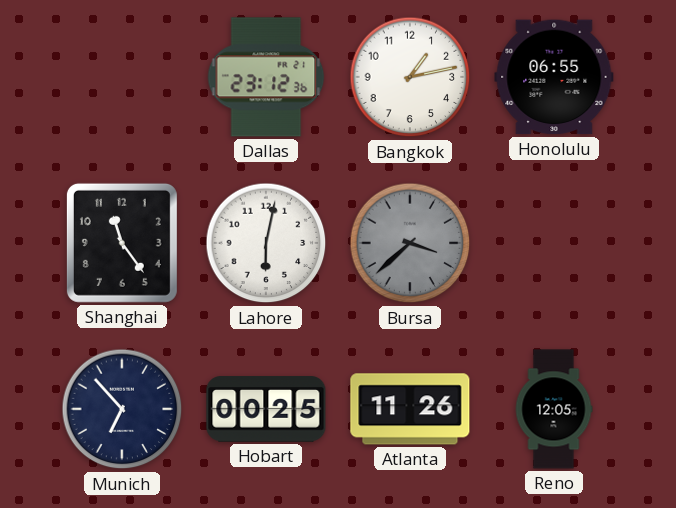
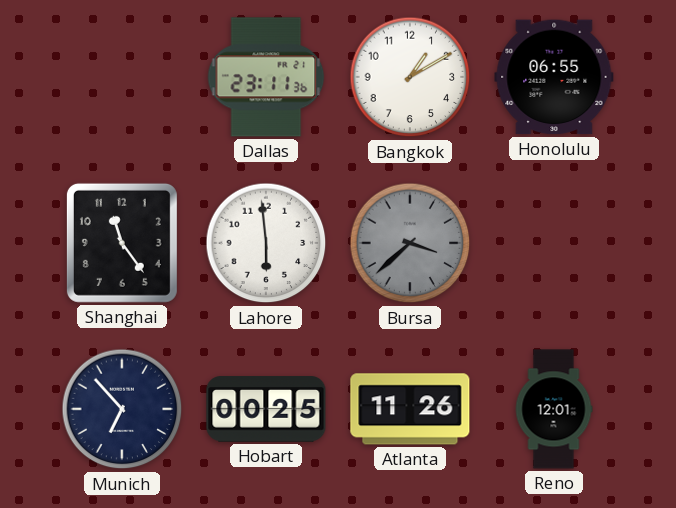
Dallas: 23:12 -> 23:11 (266, 77)
Bangkok: 1:13 -> 1:10 (410, 77)
Lahore: 6:02 -> 5:59 (266, 243)
Reno: 12:05 -> 12:01 (554, 409)
